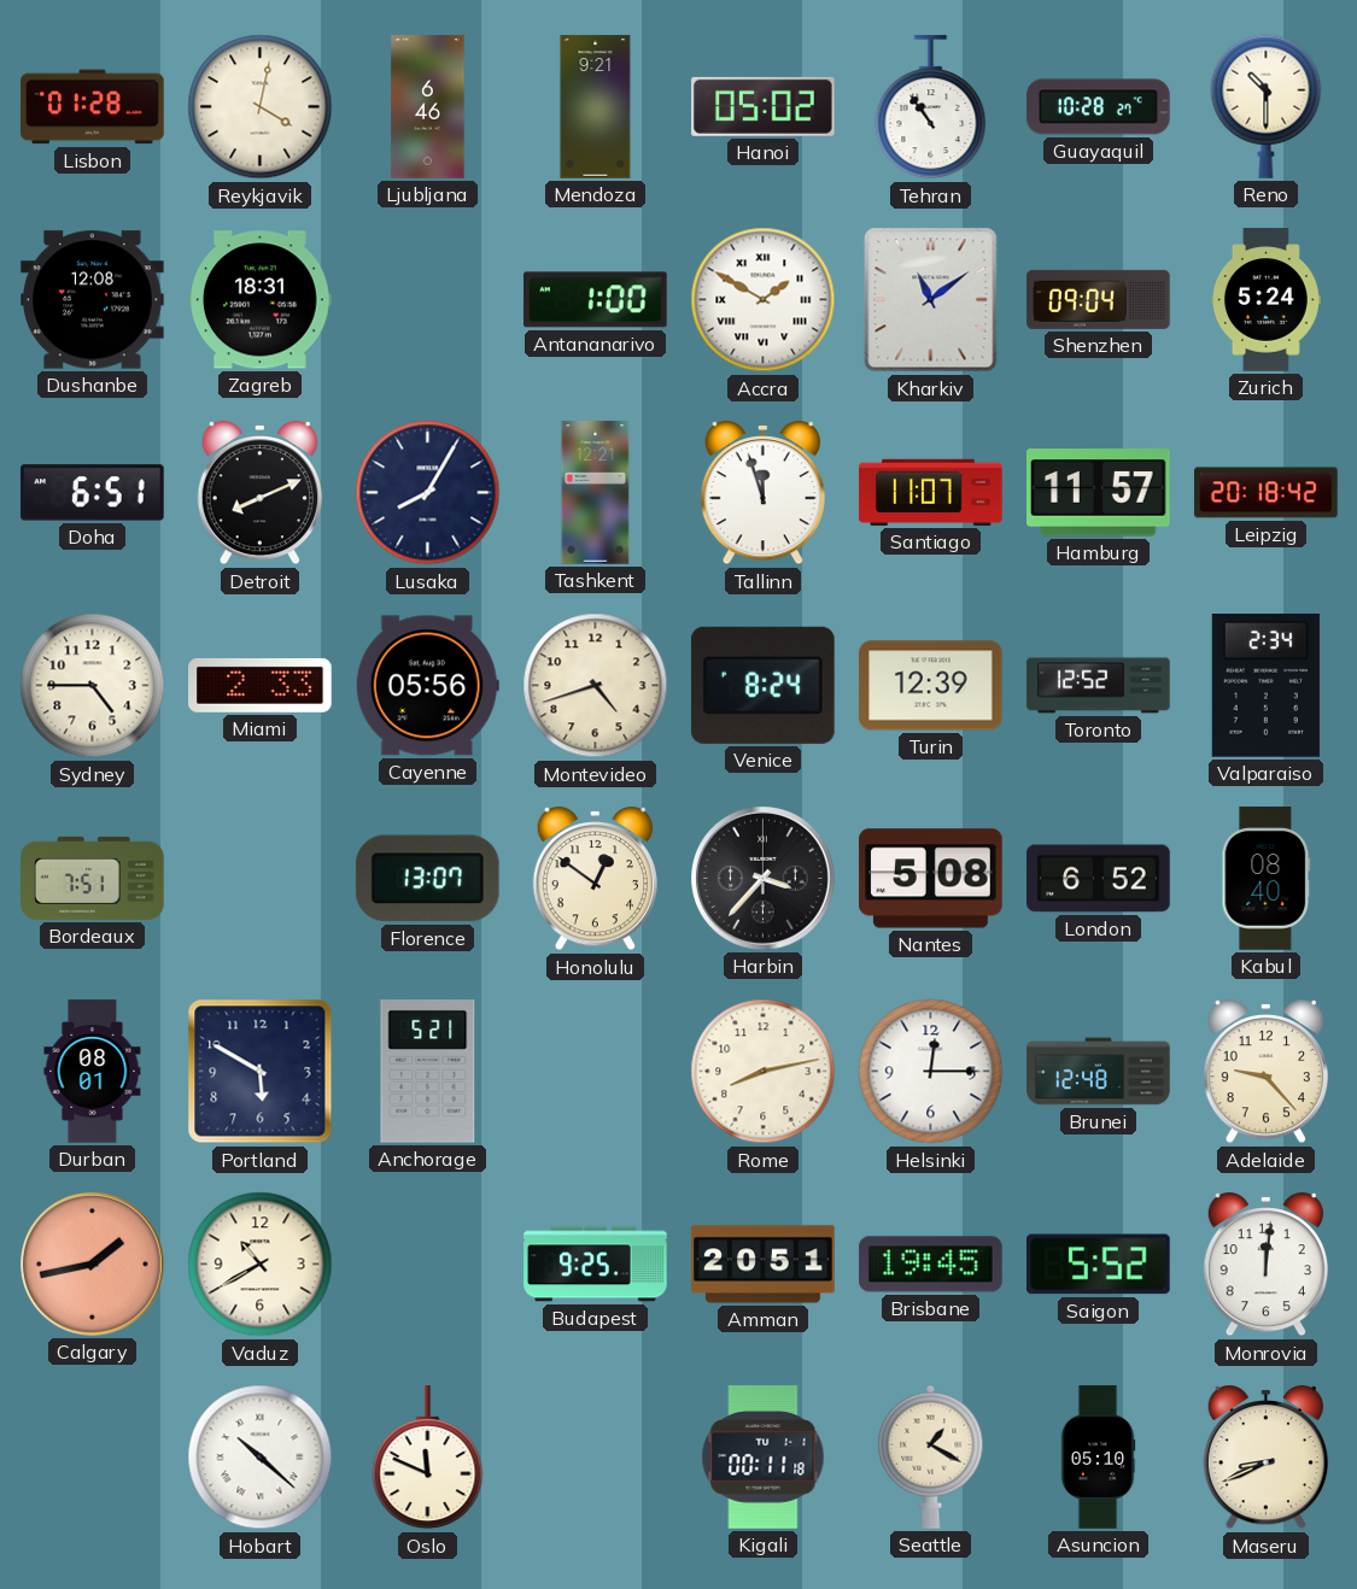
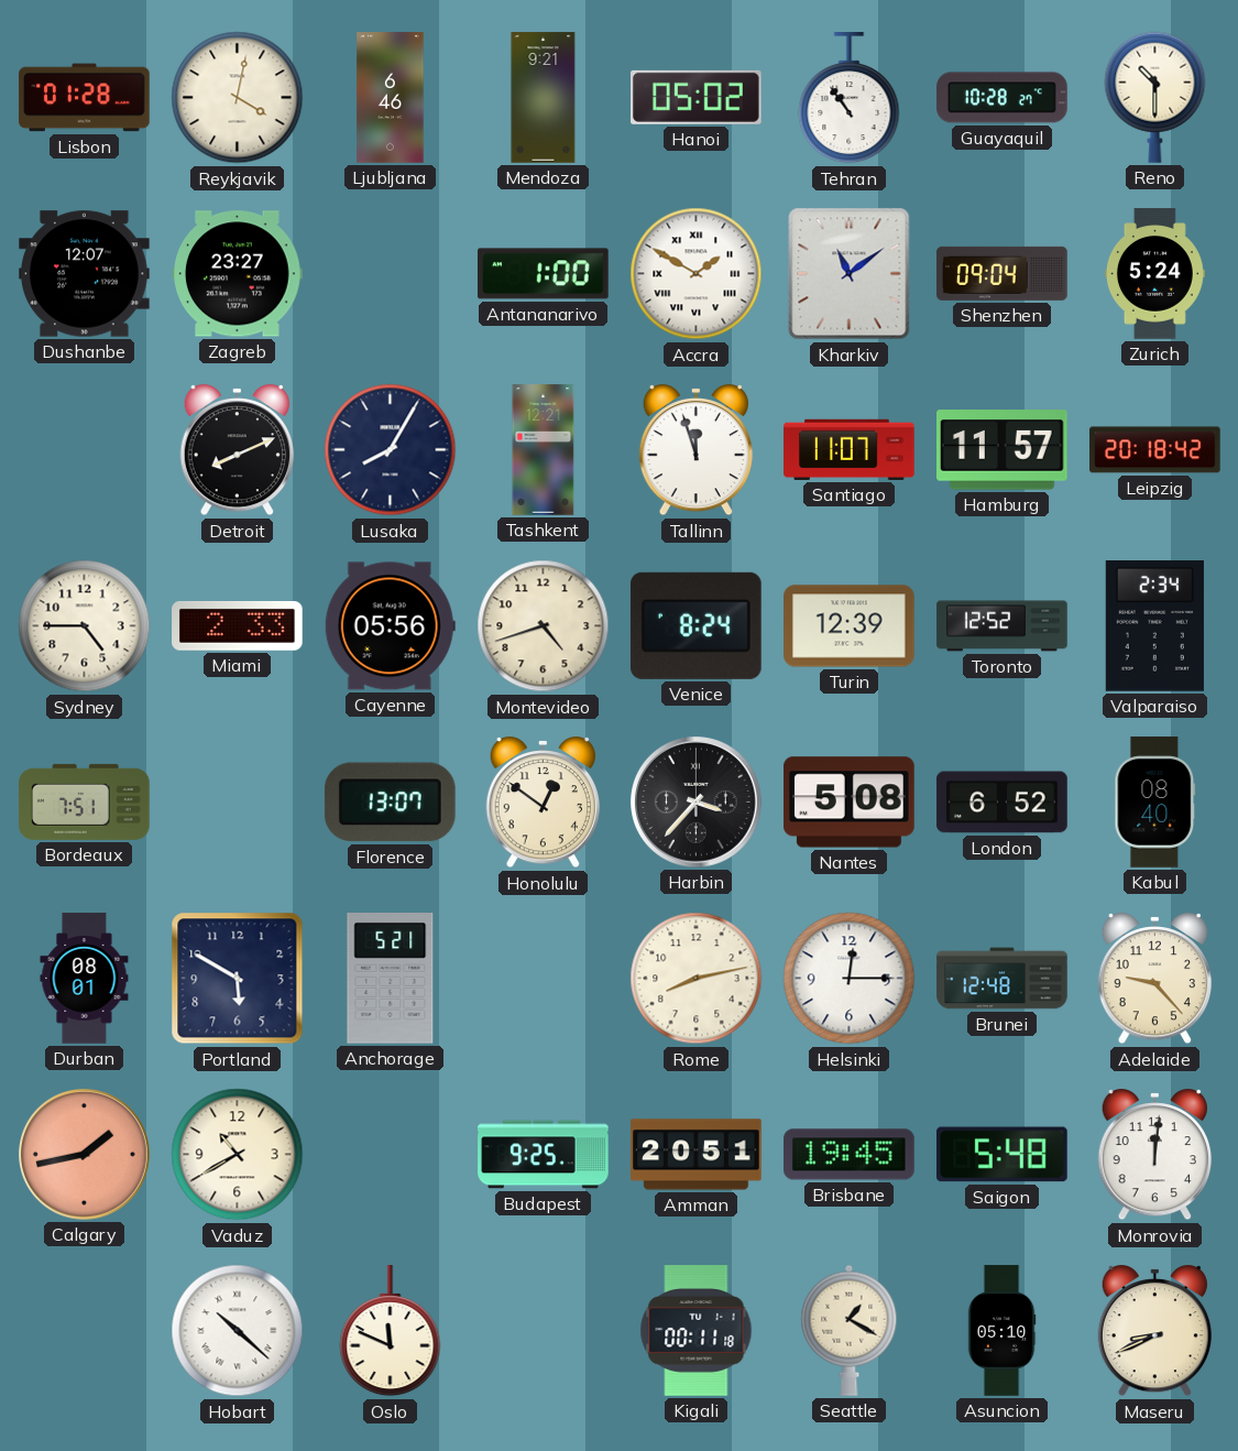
Dushanbe: 12:08 -> 12:07 (85, 274)
Zagreb: 18:31 -> 23:27 (238, 274)
Doha: 6:51 -> none (93, 493)
Saigon: 5:52 -> 5:48 (1003, 1155)
